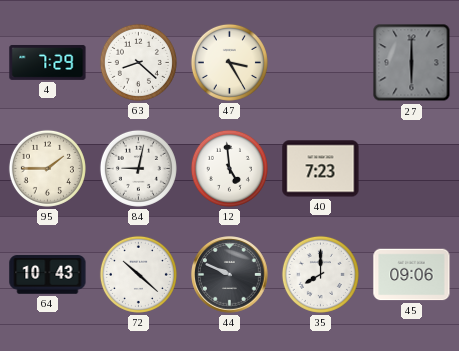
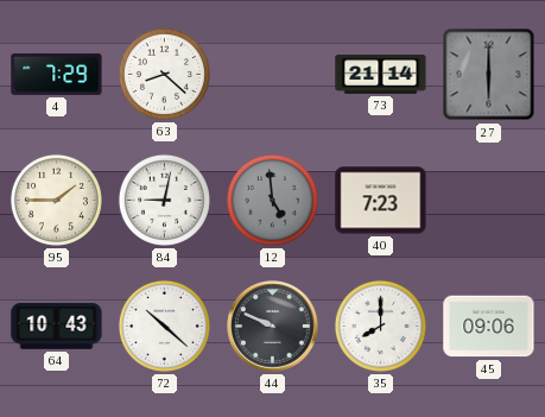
47: 3:25 -> none (229, 62)
73: none -> 21:14 (381, 75)
12 dial: white -> grey (272, 200)
